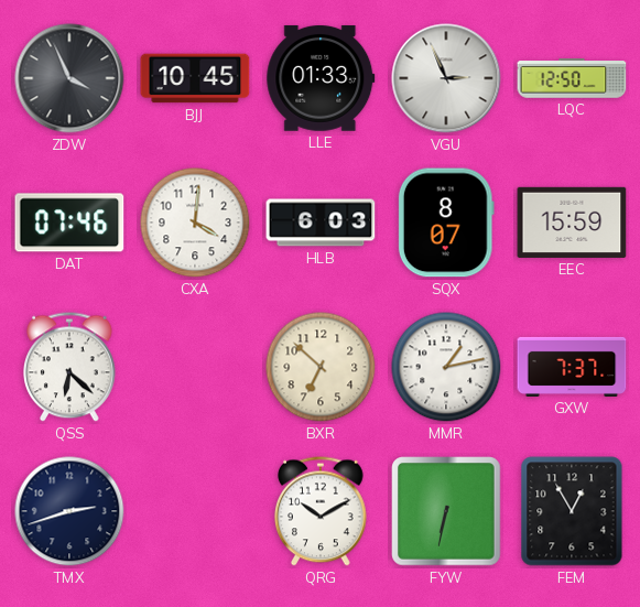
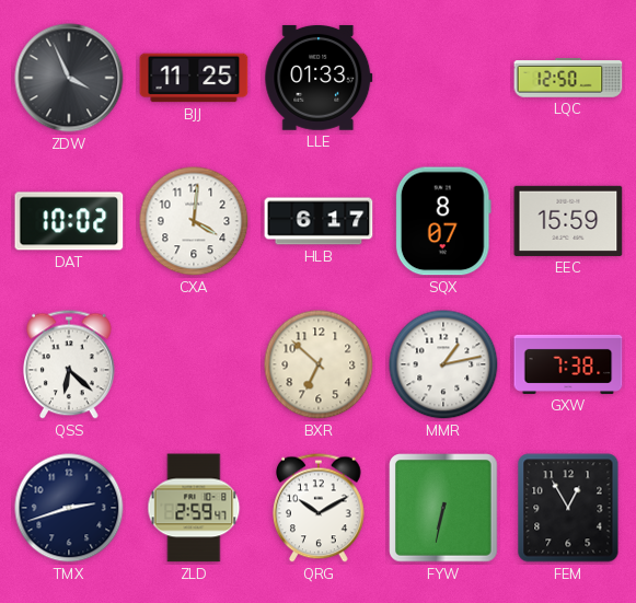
BJJ: 10:45 -> 11:25 (194, 78)
VGU: 2:56 -> none (446, 78)
DAT: 07:46 -> 10:02 (69, 221)
HLB: 6:03 -> 6:17 (319, 221)
GXW: 7:37 -> 7:38 (568, 364)
ZLD: none -> 2:59 (194, 508)
